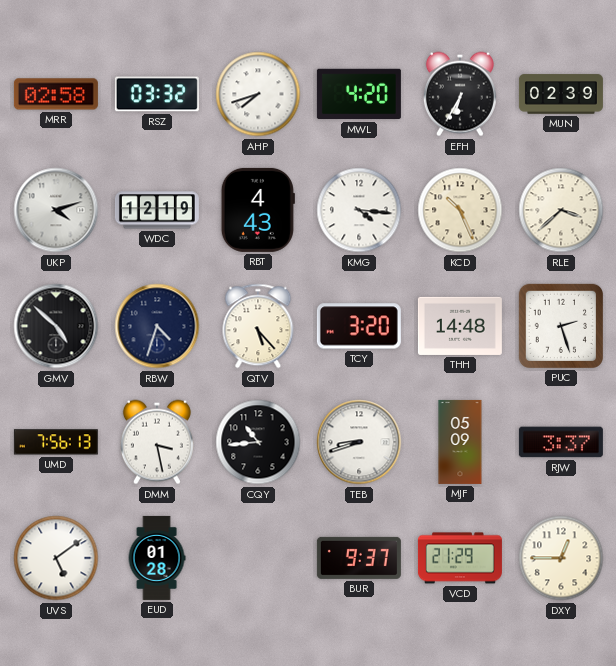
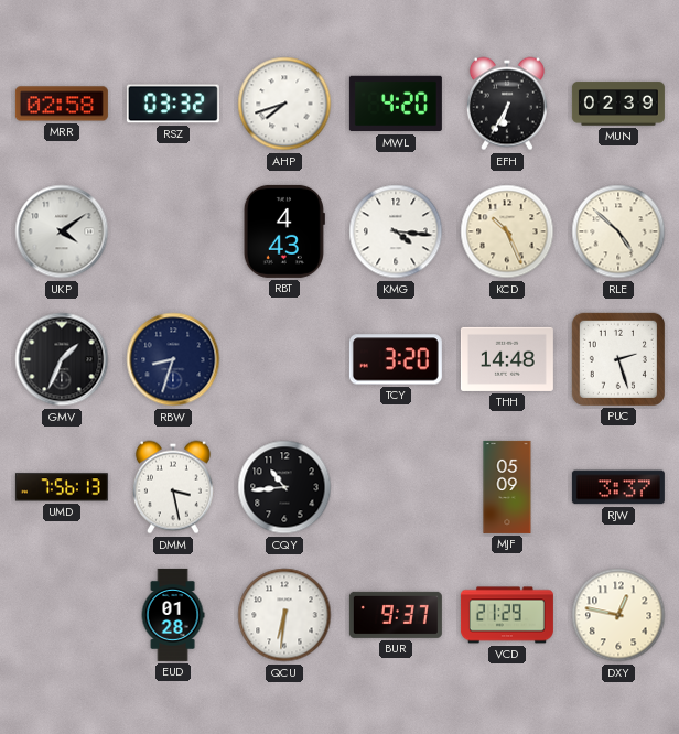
UKP: 4:12 -> 4:09 (62, 231)
WDC: 12:19 -> none (157, 210)
RLE: 3:38 -> 4:52 (618, 231)
GMV: 4:52 -> 1:34 (62, 359)
RBW: 4:33 -> 8:33 (173, 359)
QTV: 5:23 -> none (258, 326)
TEB: 8:42 -> none (359, 442)
UVS: 5:09 -> none (56, 558)
QCU: none -> 6:31 (284, 615)
DXY: 12:45 -> 12:47 (618, 615)
